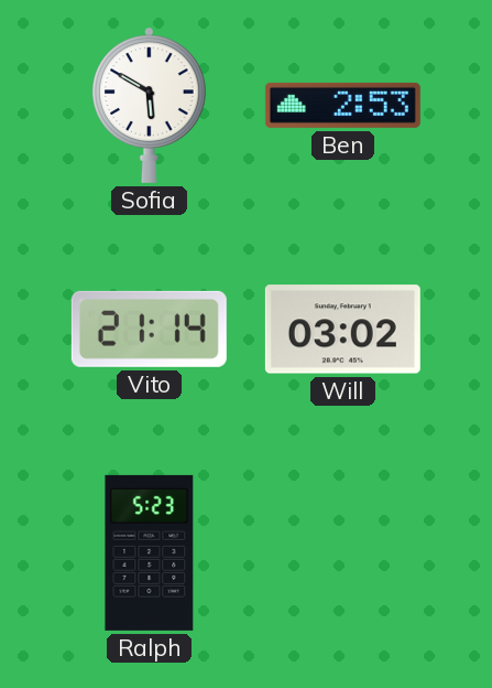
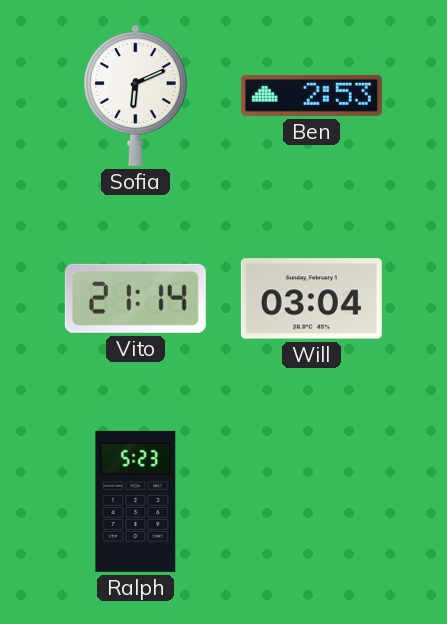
Sofia: 5:50 -> 6:11 (136, 95)
Will: 03:02 -> 03:04 (311, 299)
